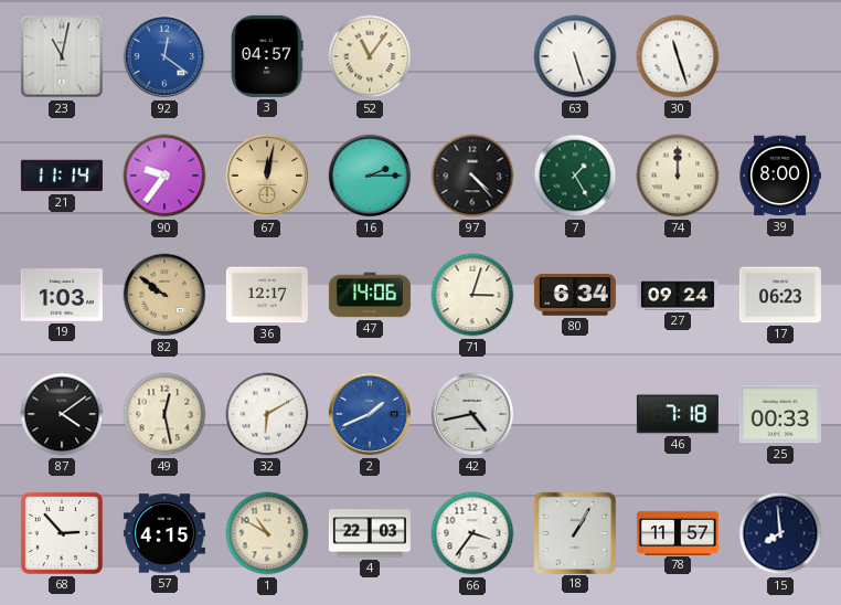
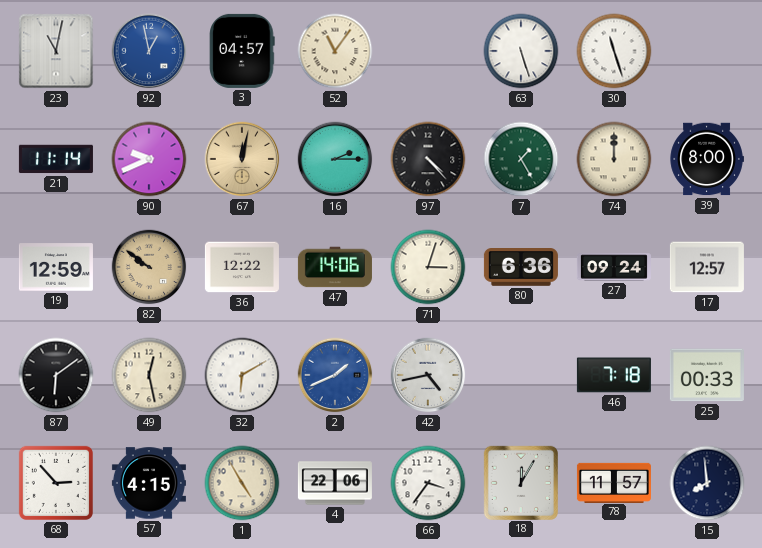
92: 12:21 -> 12:58 (149, 51)
90: 9:36 -> 9:41 (149, 159)
19: 1:03 -> 12:59 (56, 267)
36: 12:17 -> 12:22 (242, 267)
80: 6:34 -> 6:36 (521, 268)
17: 06:23 -> 12:57 (707, 267)
87: 4:09 -> 6:09 (56, 375)
1: 10:50 -> 4:55 (242, 483)
4: 22:03 -> 22:06 (335, 483)
18: 1:05 -> 12:05 (520, 482)
